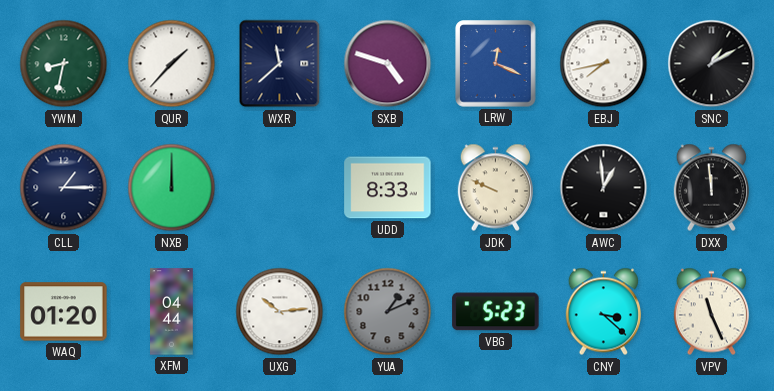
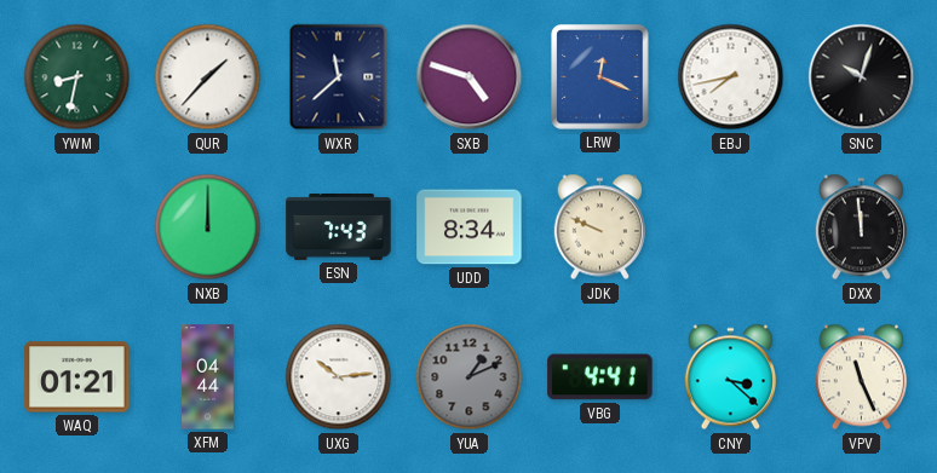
SNC: 1:10 -> 10:03 (862, 77)
CLL: 1:15 -> none (64, 188)
ESN: none -> 7:43 (339, 227)
UDD: 8:33 -> 8:34 (470, 227)
AWC: 12:59 -> none (604, 188)
WAQ: 01:20 -> 01:21 (77, 377)
VBG: 5:23 -> 4:41 (600, 377)
